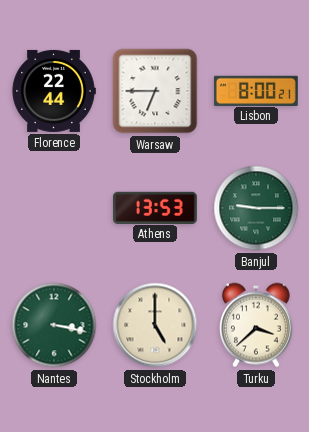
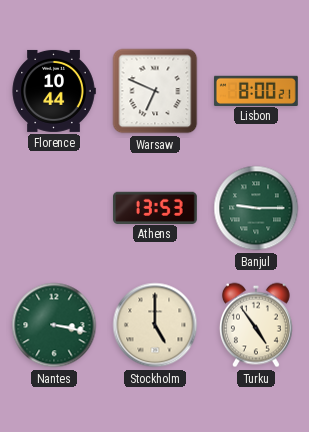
Florence: 22:44 -> 10:44 (54, 91)
Warsaw: 6:45 -> 6:49 (155, 91)
Turku: 3:38 -> 4:54 (256, 325)
